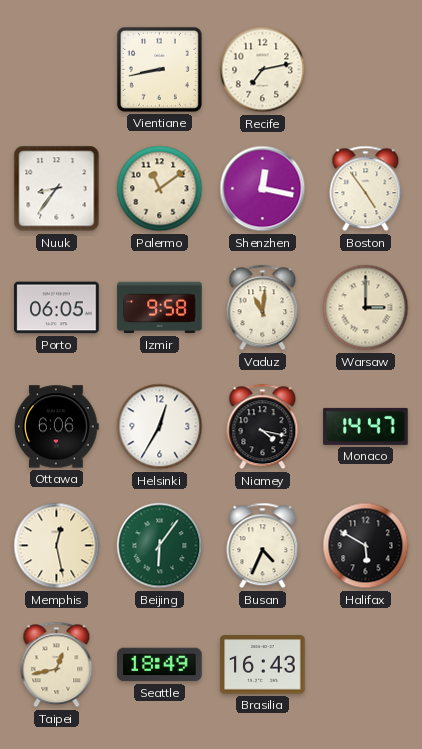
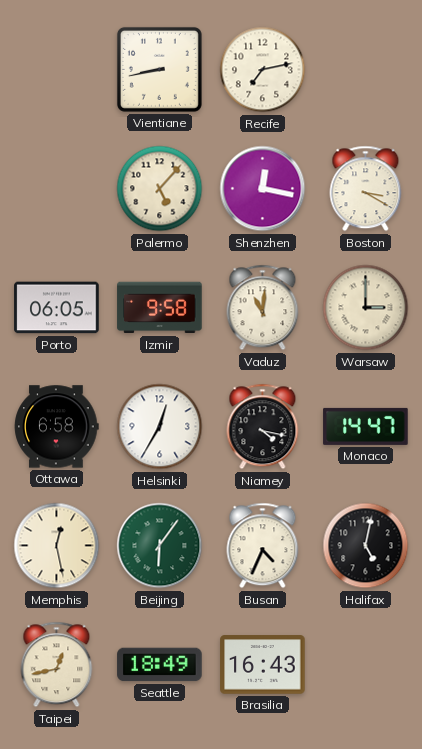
Nuuk: 8:36 -> none (57, 189)
Palermo: 11:09 -> 5:07 (160, 189)
Boston: 4:54 -> 3:20 (366, 189)
Ottawa: 6:06 -> 6:58 (57, 427)
Halifax: 5:50 -> 5:02 (366, 546)
